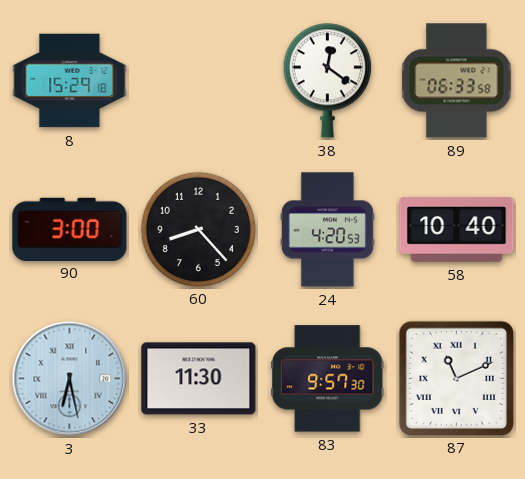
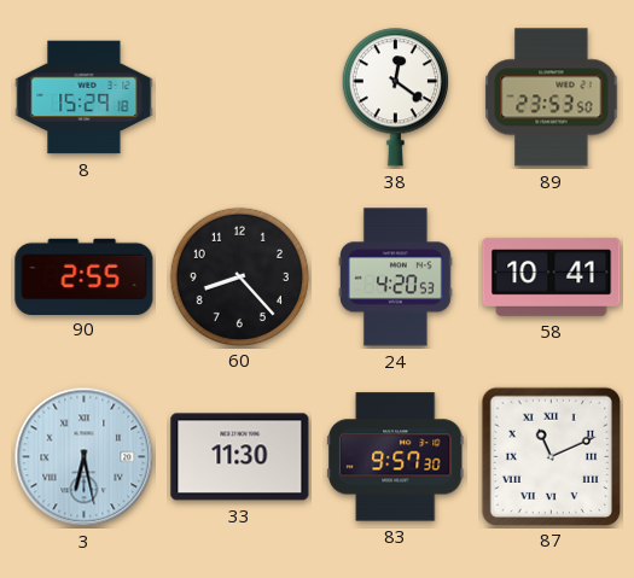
89: 06:33 -> 23:53 (552, 98)
90: 3:00 -> 2:55 (85, 276)
58: 10:40 -> 10:41 (552, 276)
